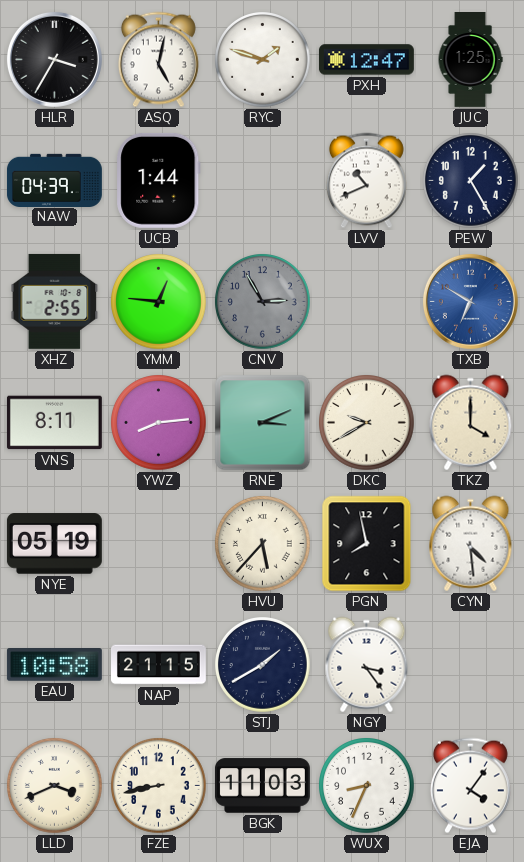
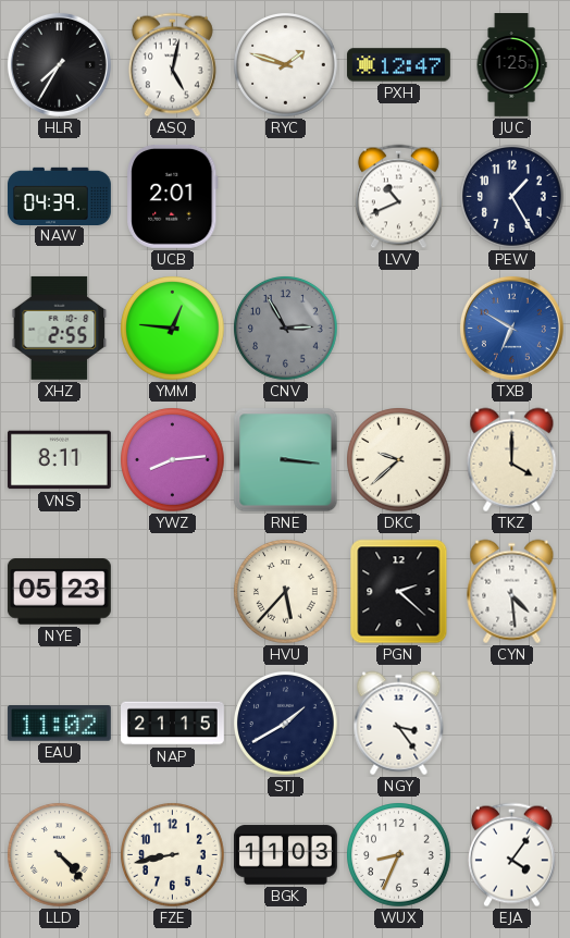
HLR: 3:35 -> 7:35 (59, 64)
UCB: 1:44 -> 2:01 (173, 196)
RNE: 3:11 -> 3:16 (286, 460)
DKC: 9:40 -> 9:38 (399, 460)
NYE: 05:19 -> 05:23 (59, 592)
PGN: 7:58 -> 2:22 (399, 592)
EAU: 10:58 -> 11:02 (59, 724)
LLD: 3:41 -> 4:23 (60, 855)
